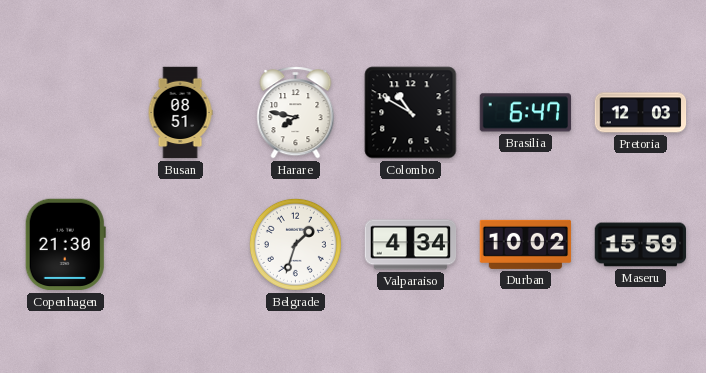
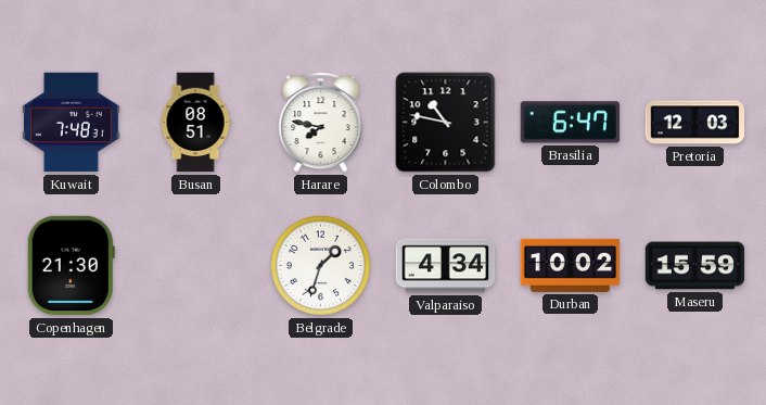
Kuwait: none -> 7:48 (72, 123)
Colombo: 10:50 -> 10:47 (446, 123)
